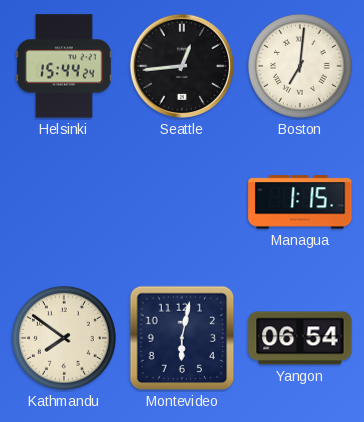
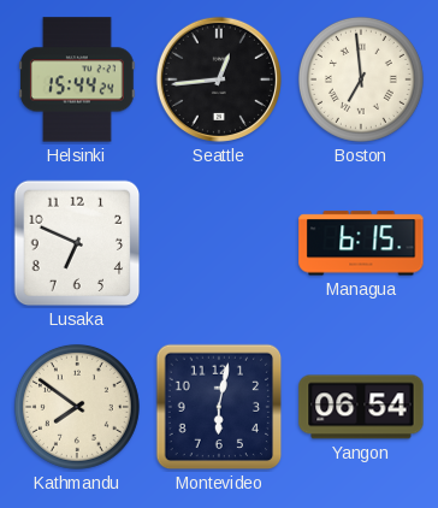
Boston: 7:01 -> 6:59 (361, 79)
Lusaka: none -> 6:49 (77, 243)
Managua: 1:15 -> 6:15 (361, 243)
